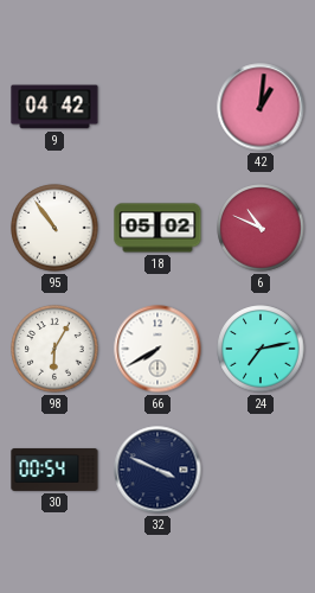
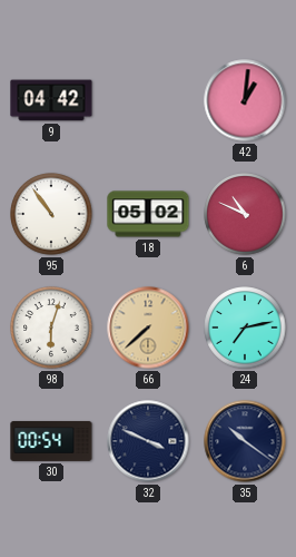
98: 6:05 -> 6:03 (51, 328)
66: 7:40 -> 7:38 (148, 328)
66 dial: white -> champagne (148, 328)
35: none -> 10:21 (245, 441)
